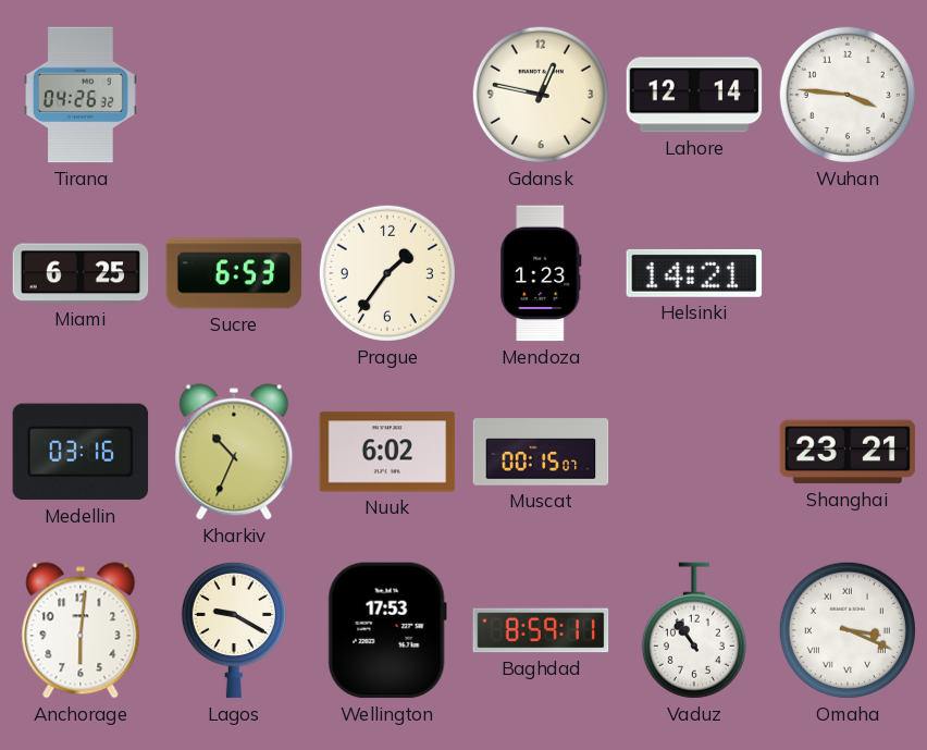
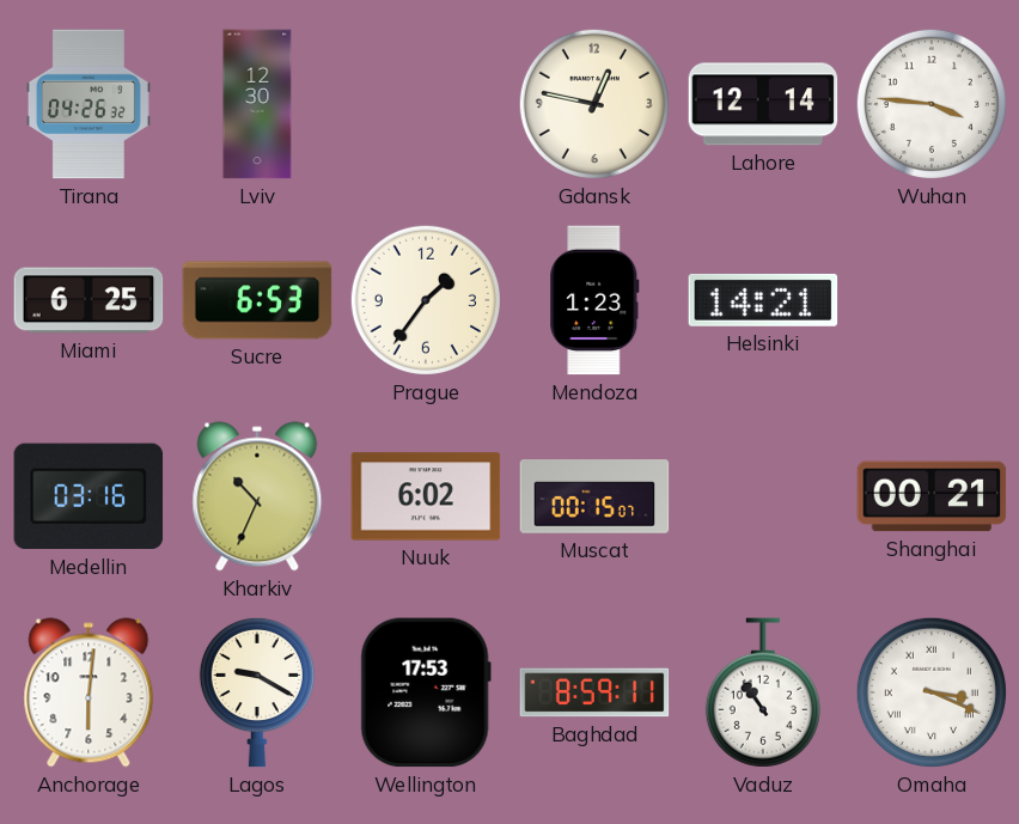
Lviv: none -> 12:30 (257, 104)
Shanghai: 23:21 -> 00:21 (932, 496)
